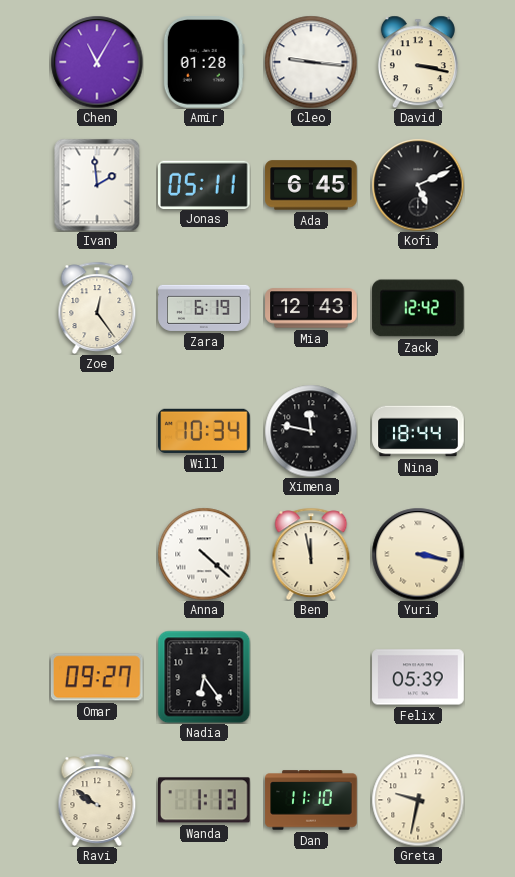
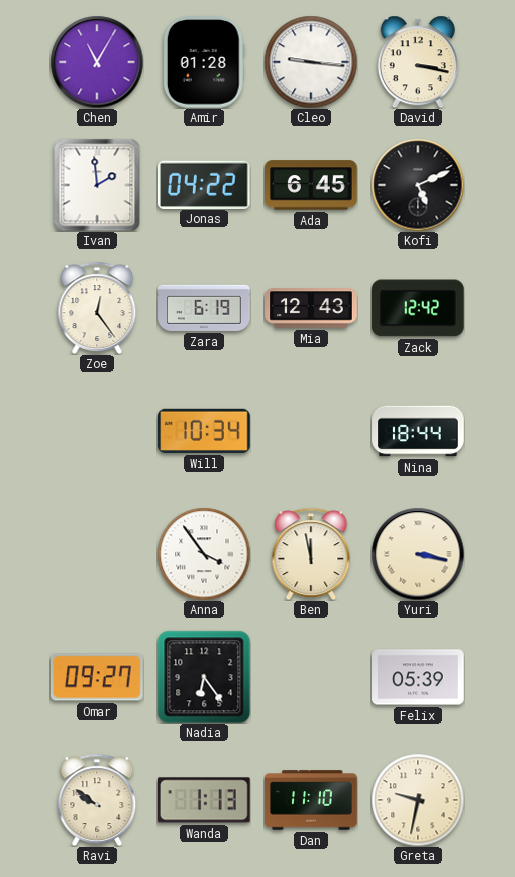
Jonas: 05:11 -> 04:22 (205, 184)
Ximena: 11:47 -> none (311, 431)
Anna: 4:22 -> 3:54 (204, 554)
